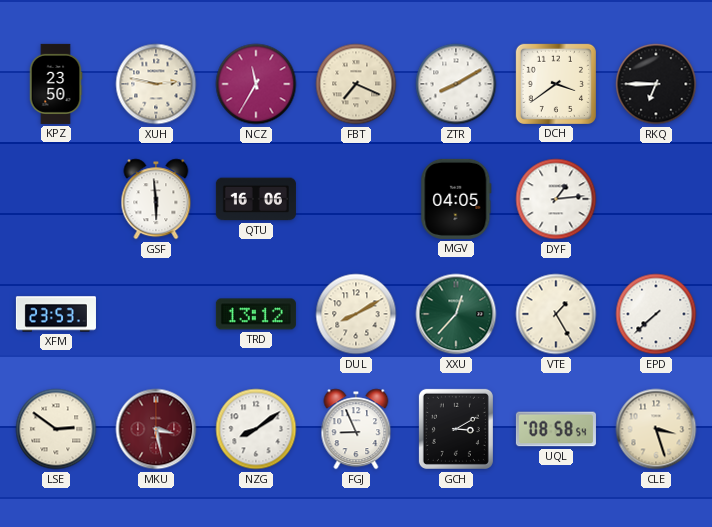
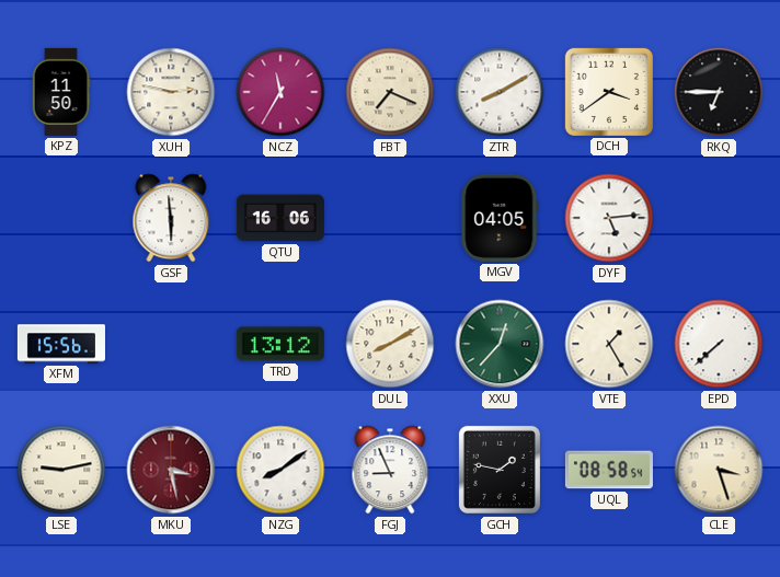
KPZ: 23:50 -> 11:50 (61, 92)
DYF: 1:14 -> 5:14 (609, 218)
XFM: 23:53 -> 15:56 (61, 344)
LSE: 2:51 -> 9:13 (61, 470)
GCH: 3:10 -> 1:47 (500, 470)
